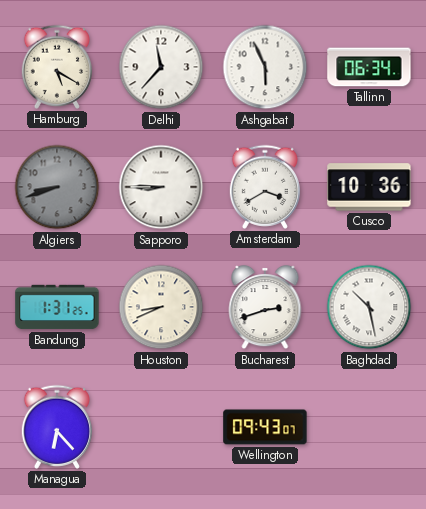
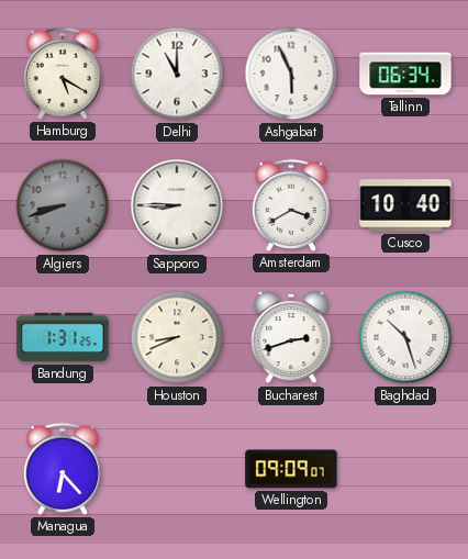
Delhi: 11:37 -> 11:00 (177, 74)
Cusco: 10:36 -> 10:40 (405, 205)
Baghdad: 10:28 -> 10:27 (405, 337)
Wellington: 09:43 -> 09:09 (291, 469)
